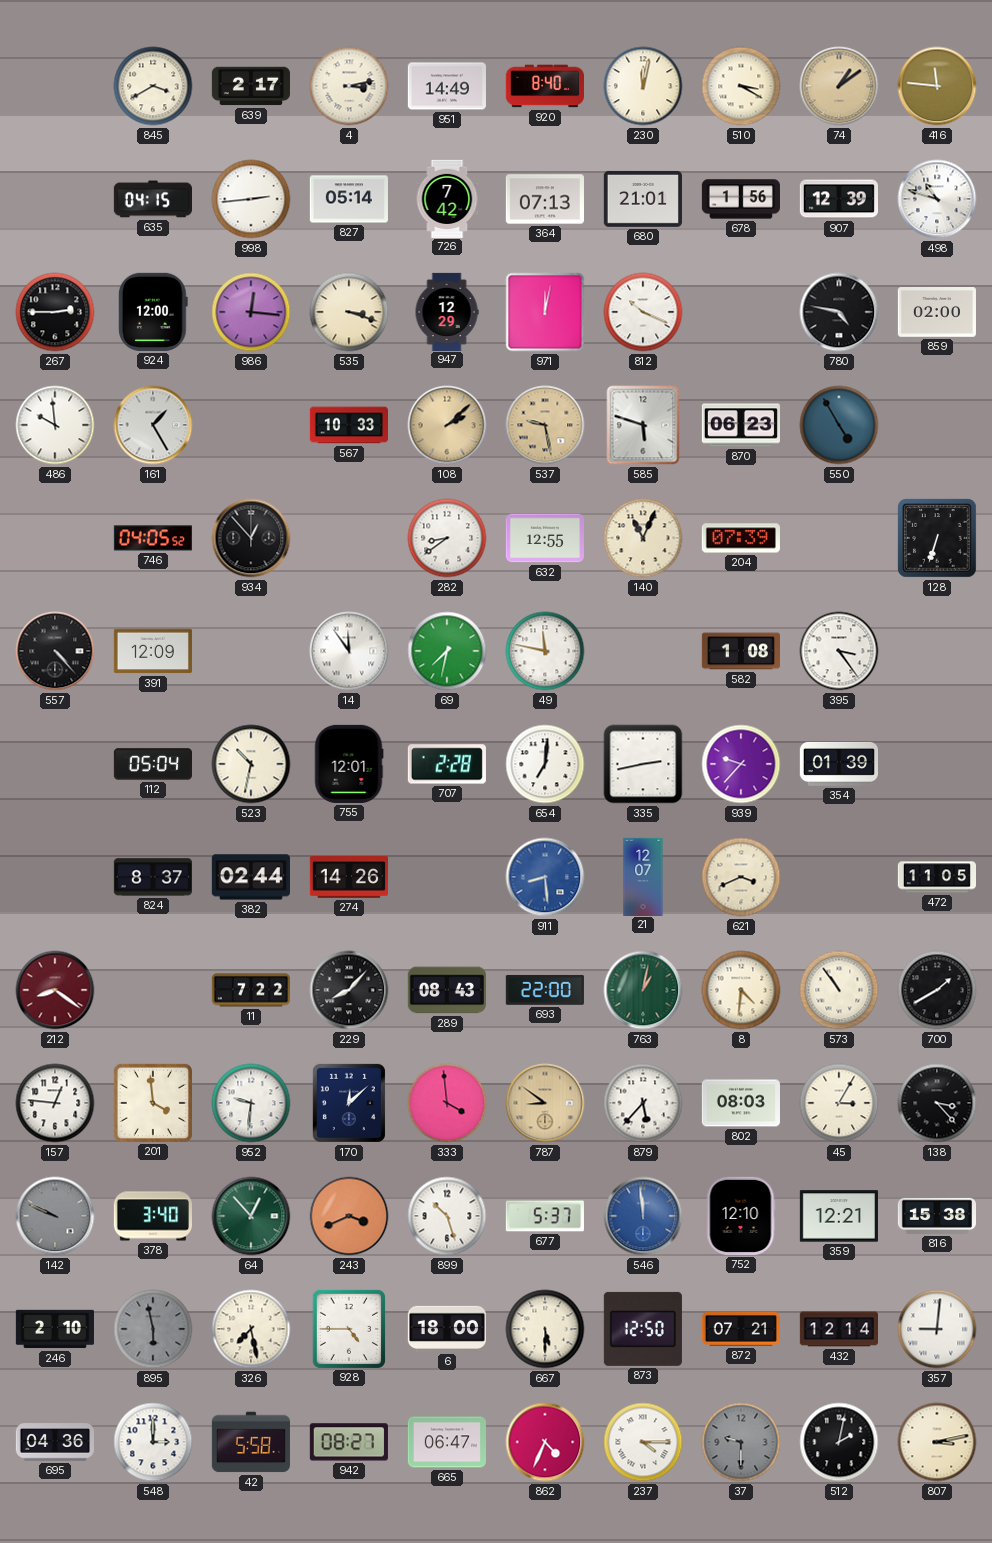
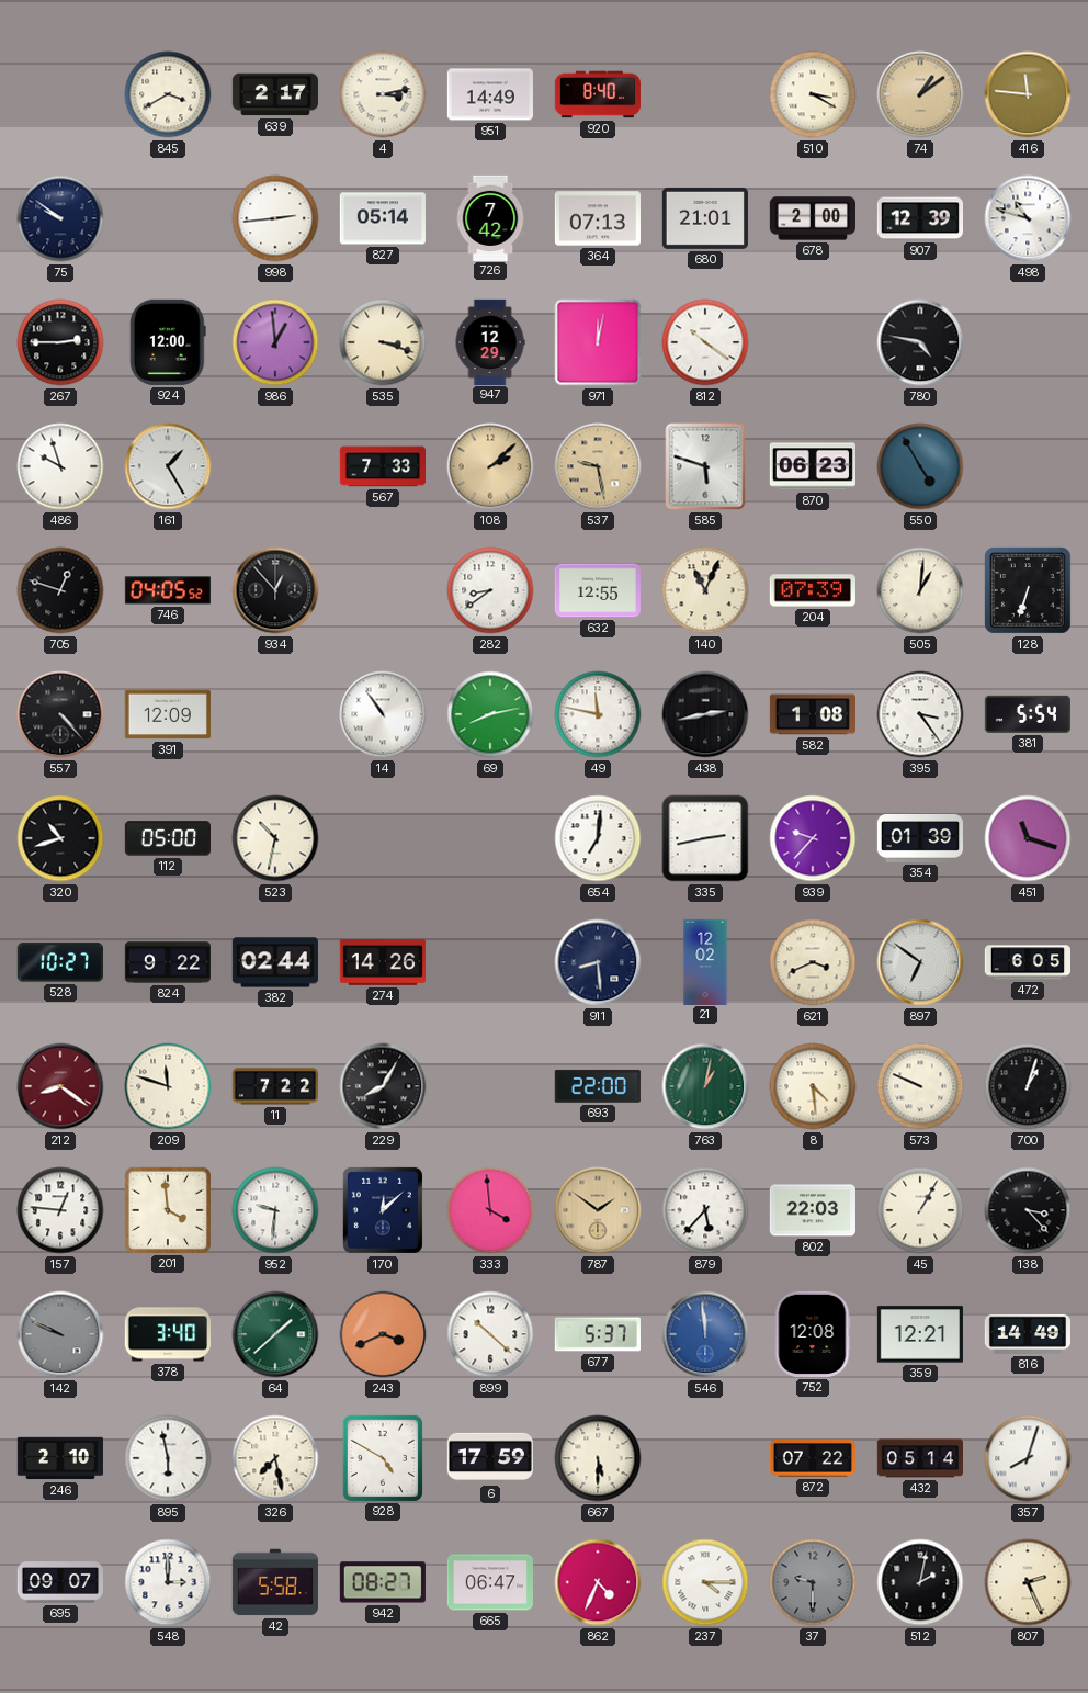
230: 12:02 -> none (643, 86)
75: none -> 9:51 (60, 218)
635: 04:15 -> none (152, 199)
678: 1:56 -> 2:00 (812, 218)
986: 12:16 -> 12:59 (275, 342)
812: 10:19 -> 10:21 (705, 342)
859: 02:00 -> none (937, 313)
486: 9:59 -> 9:57 (60, 466)
567: 10:33 -> 7:33 (382, 466)
705: none -> 12:48 (60, 590)
505: none -> 1:01 (920, 590)
14: 11:54 -> 10:54 (383, 714)
69: 7:32 -> 8:13 (490, 714)
438: none -> 2:43 (705, 714)
381: none -> 5:54 (1028, 714)
320: none -> 10:42 (60, 838)
112: 05:04 -> 05:00 (167, 838)
755: 12:01 -> none (349, 764)
707: 2:28 -> none (447, 764)
451: none -> 11:18 (1028, 838)
528: none -> 10:27 (60, 962)
824: 8:37 -> 9:22 (168, 962)
911 dial: blue -> navy (598, 962)
21: 12:07 -> 12:02 (705, 961)
897: none -> 6:51 (920, 962)
472: 11:05 -> 6:05 (1027, 962)
209: none -> 11:48 (168, 1086)
229: 8:07 -> 8:05 (383, 1086)
289: 08:43 -> none (447, 990)
8: 4:31 -> 4:29 (813, 1086)
573: 10:54 -> 9:49 (920, 1086)
700: 1:40 -> 1:03 (1028, 1086)
787: 8:51 -> 1:51 (598, 1210)
802: 08:03 -> 22:03 (813, 1210)
45: 3:05 -> 1:05 (920, 1210)
64: 12:53 -> 1:38 (275, 1334)
899: 10:27 -> 10:22 (490, 1334)
752: 12:10 -> 12:08 (813, 1334)
816: 15:38 -> 14:49 (1027, 1334)
895 dial: grey -> white (168, 1458)
928: 4:45 -> 4:50 (383, 1458)
6: 18:00 -> 17:59 (489, 1458)
873: 12:50 -> none (643, 1329)
872: 07:21 -> 07:22 (813, 1458)
432: 12:14 -> 05:14 (919, 1458)
357: 9:01 -> 8:03 (1028, 1458)
695: 04:36 -> 09:07 (59, 1582)
807: 3:13 -> 2:26 (1028, 1582)
